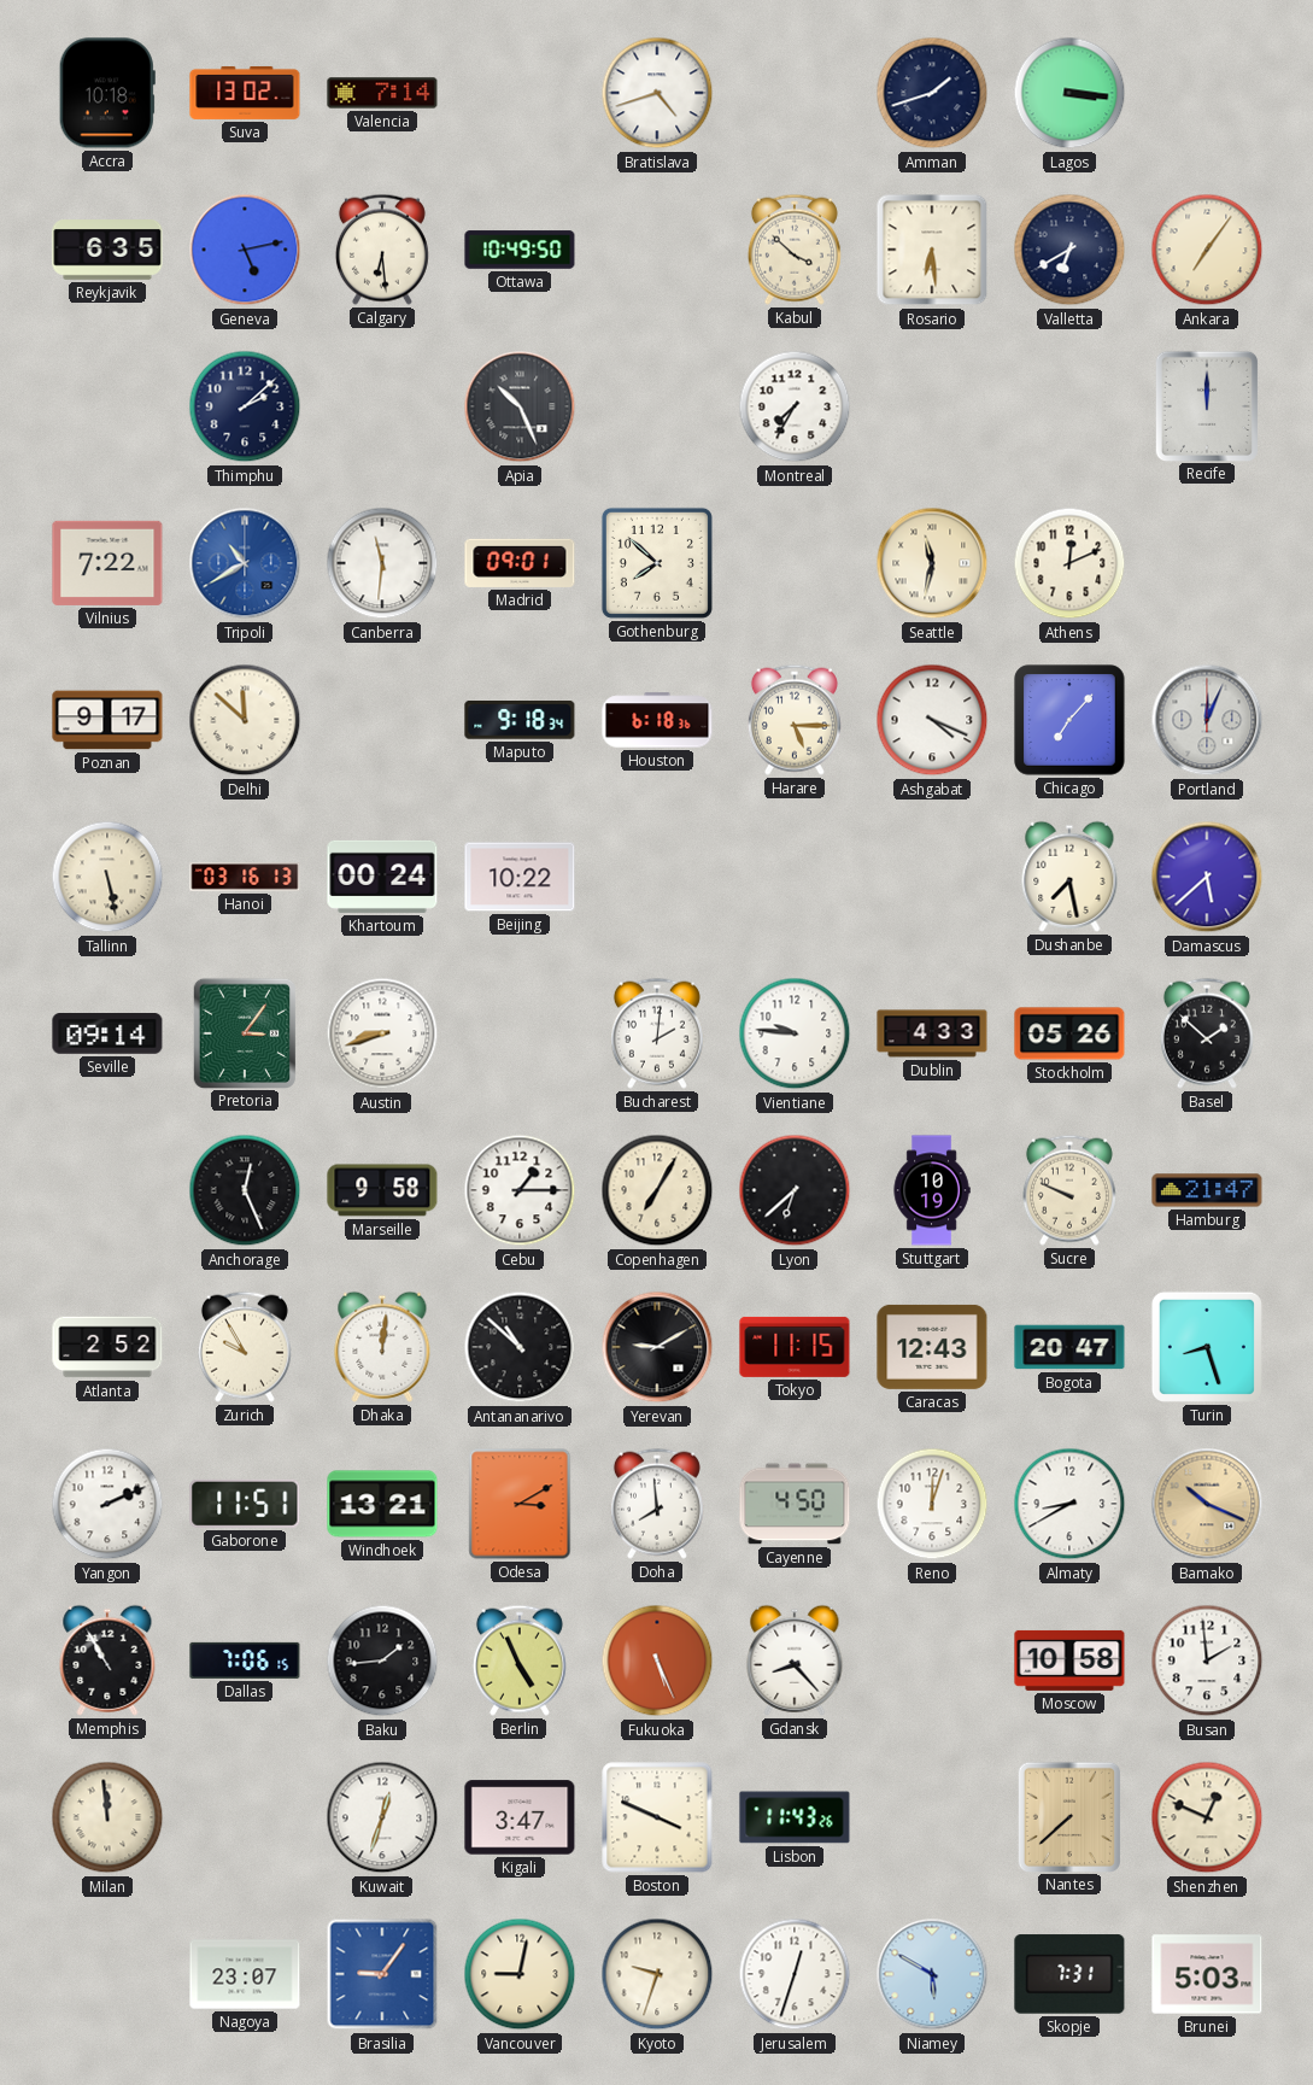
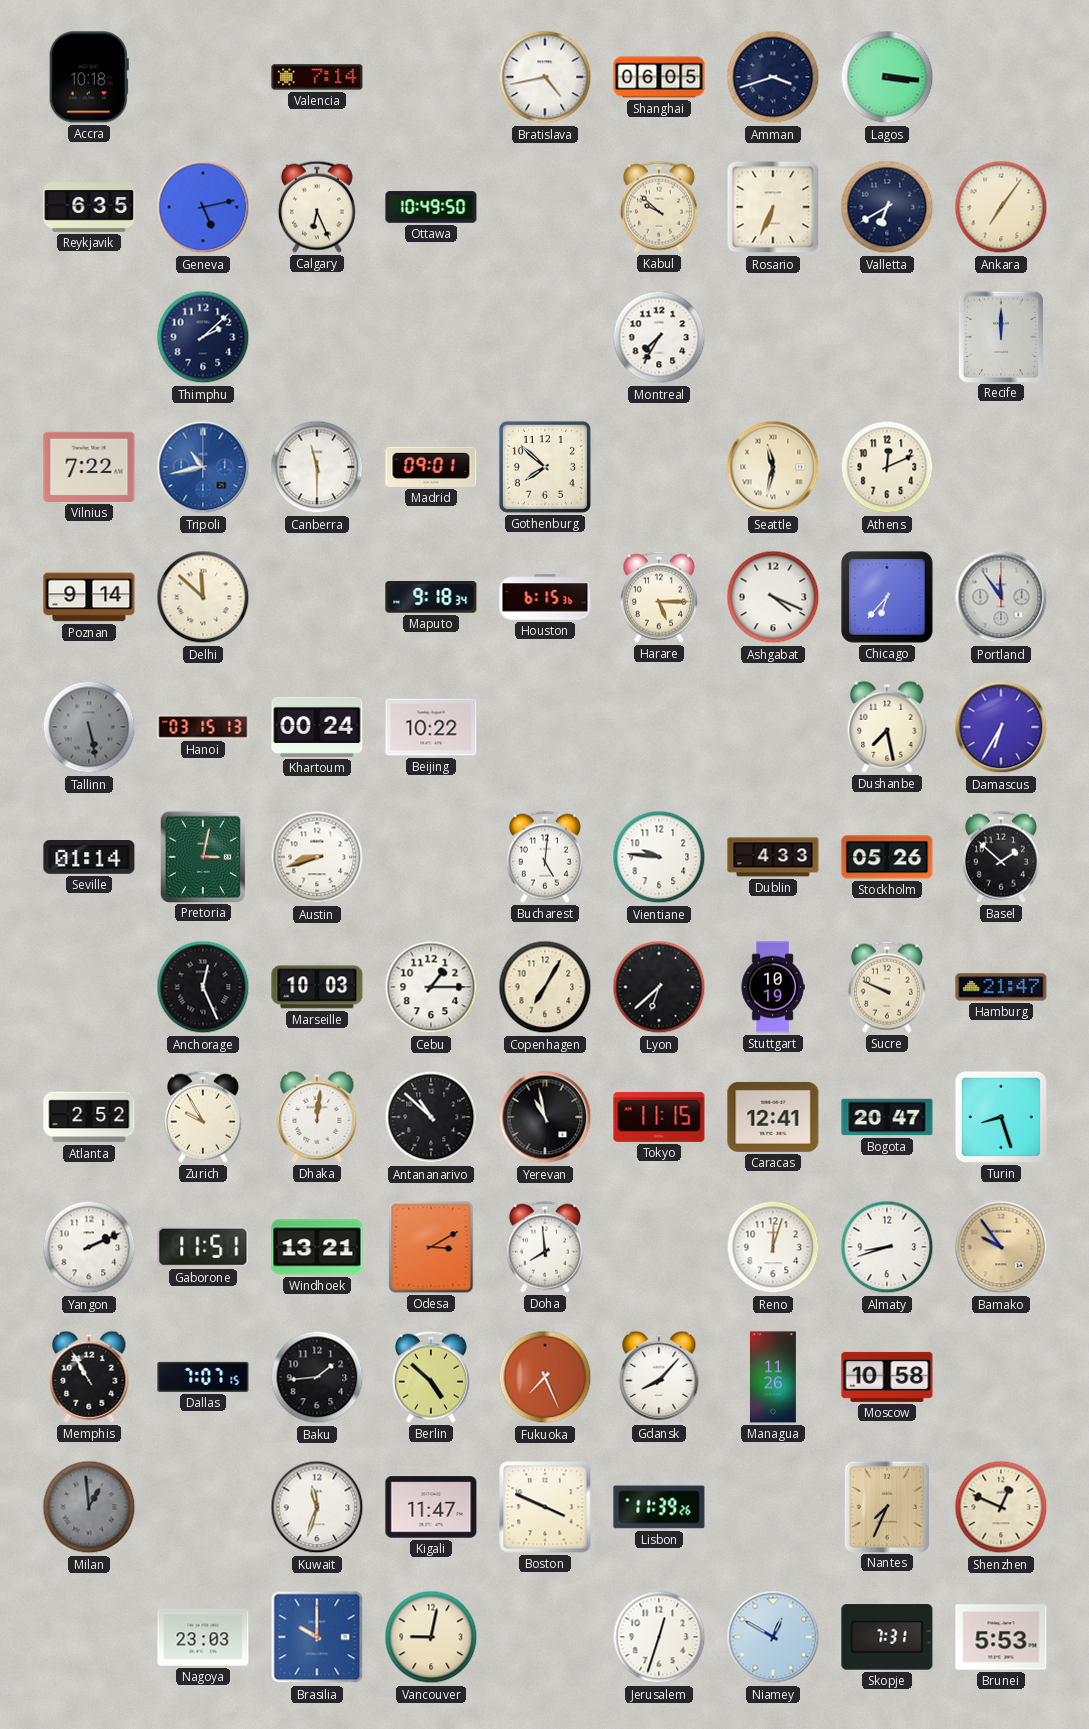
Suva: 13:02 -> none (245, 93)
Bratislava: 4:42 -> 4:43 (545, 77)
Shanghai: none -> 06:05 (659, 77)
Amman: 1:42 -> 3:42 (773, 77)
Calgary: 6:29 -> 6:26 (317, 207)
Kabul: 3:52 -> 9:52 (659, 207)
Rosario: 6:29 -> 6:34 (773, 207)
Apia: 10:26 -> none (520, 406)
Tripoli: 10:40 -> 10:43 (203, 467)
Canberra: 11:31 -> 11:30 (317, 467)
Poznan: 9:17 -> 9:14 (89, 597)
Houston: 6:18 -> 6:15 (545, 597)
Chicago: 7:07 -> 6:37 (887, 597)
Portland: 12:04 -> 11:54 (1001, 597)
Tallinn dial: cream -> grey (89, 727)
Hanoi: 03:16 -> 03:15 (203, 727)
Damascus: 5:38 -> 6:35 (1001, 727)
Seville: 09:14 -> 01:14 (89, 858)
Pretoria: 3:06 -> 3:02 (202, 856)
Bucharest: 2:01 -> 5:01 (545, 857)
Marseille: 9:58 -> 10:03 (317, 987)
Yerevan: 9:10 -> 10:58 (545, 1117)
Caracas: 12:43 -> 12:41 (773, 1117)
Cayenne: 4:50 -> none (795, 1504)
Almaty: 8:40 -> 8:42 (887, 1247)
Bamako: 10:19 -> 9:54 (1001, 1247)
Dallas: 7:06 -> 7:07 (203, 1377)
Berlin: 4:56 -> 4:52 (431, 1377)
Fukuoka: 5:26 -> 7:26 (545, 1377)
Gdansk: 8:23 -> 8:07 (659, 1377)
Managua: none -> 11:26 (773, 1377)
Busan: 1:59 -> none (1207, 1661)
Milan: 11:59 -> 12:59 (89, 1507)
Milan dial: cream -> grey (89, 1507)
Kuwait: 12:33 -> 11:33 (317, 1507)
Kigali: 3:47 -> 11:47 (431, 1507)
Lisbon: 11:43 -> 11:39 (659, 1507)
Nantes: 7:38 -> 7:34 (886, 1506)
Nagoya: 23:07 -> 23:03 (203, 1637)
Brasilia: 9:06 -> 10:00 (317, 1637)
Kyoto: 9:33 -> none (657, 1974)
Niamey: 5:50 -> 12:50 (773, 1637)
Brunei: 5:03 -> 5:53 (1001, 1637)
